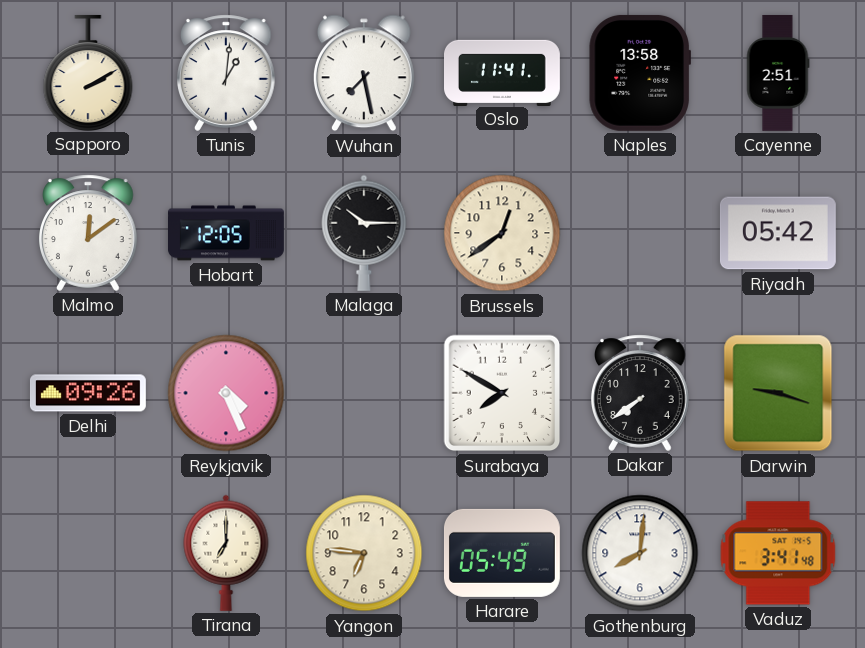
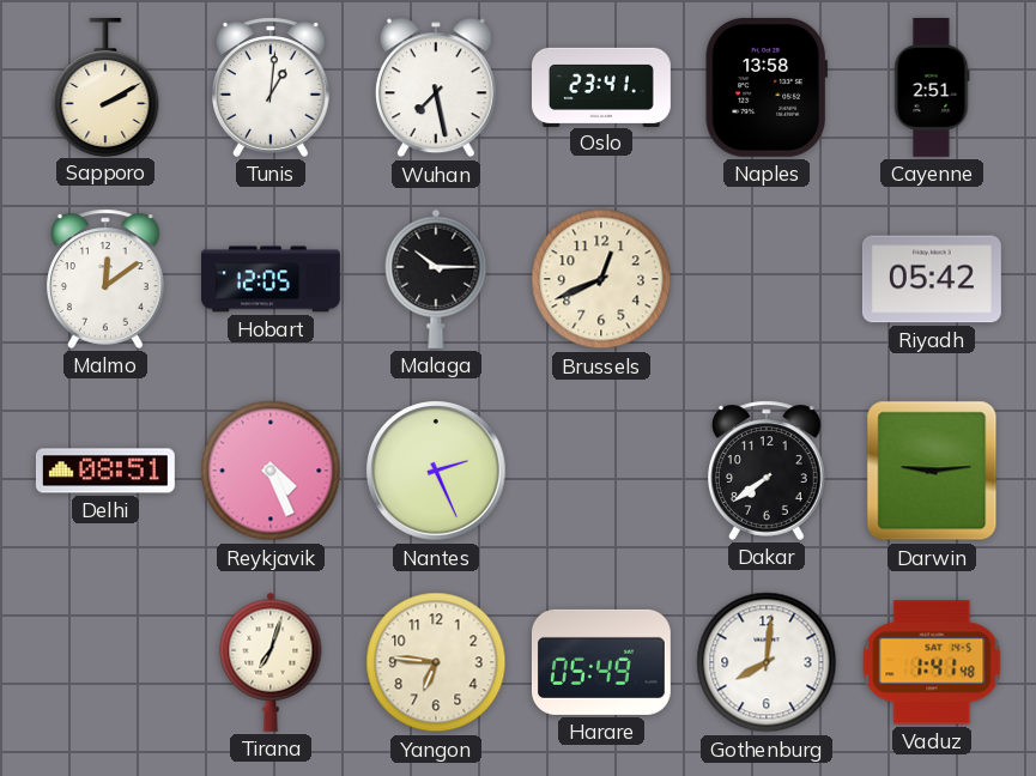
Oslo: 11:41 -> 23:41 (602, 86)
Brussels: 12:39 -> 12:41 (601, 279)
Delhi: 09:26 -> 08:51 (105, 471)
Nantes: none -> 2:26 (436, 471)
Surabaya: 7:50 -> none (502, 393)
Darwin: 9:18 -> 9:14 (932, 471)
Tirana: 7:00 -> 7:03 (271, 662)
Vaduz: 3:41 -> 1:41 (932, 662)
